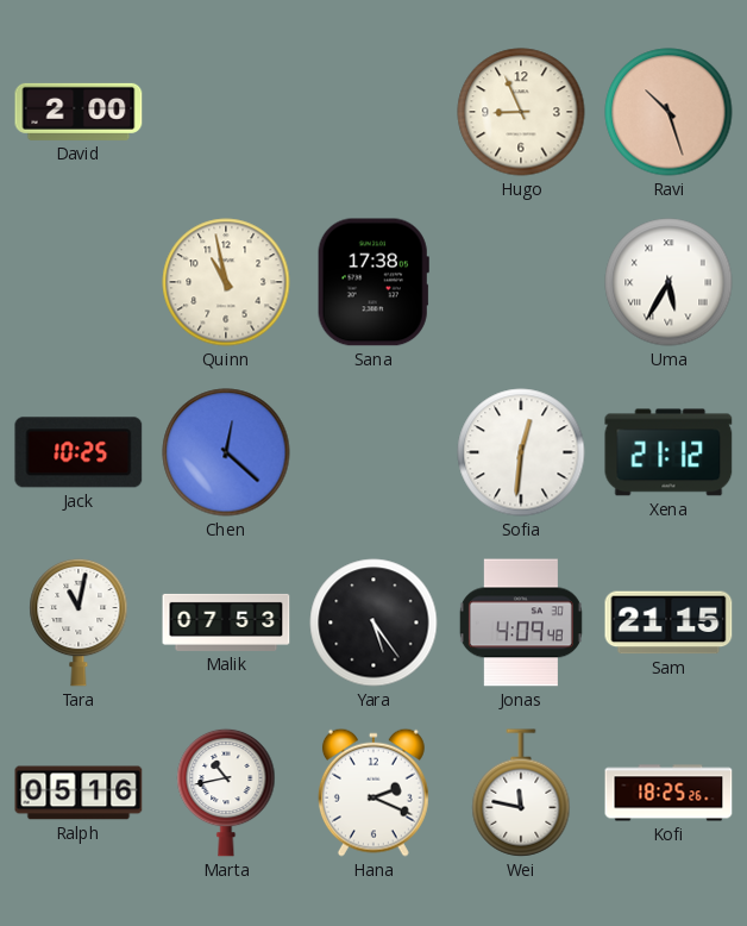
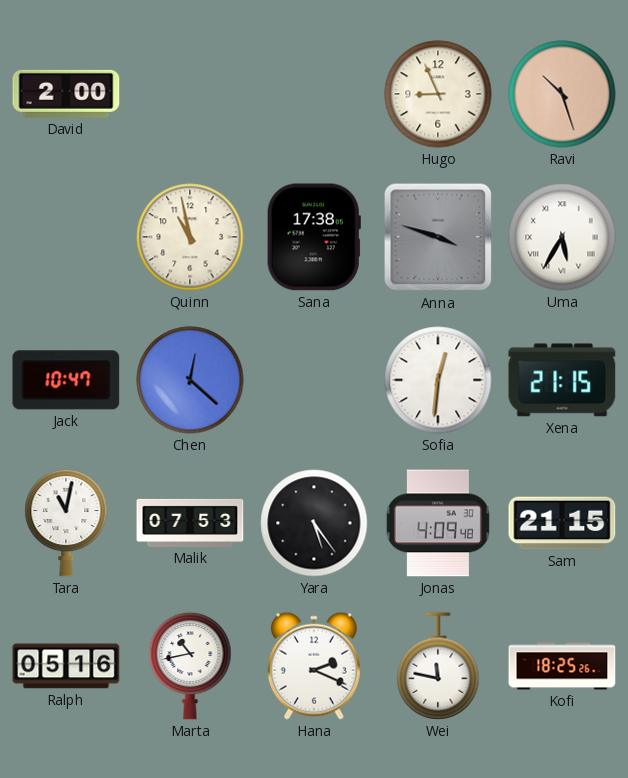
Anna: none -> 3:48 (438, 237)
Jack: 10:25 -> 10:47 (66, 380)
Xena: 21:12 -> 21:15 (562, 380)
